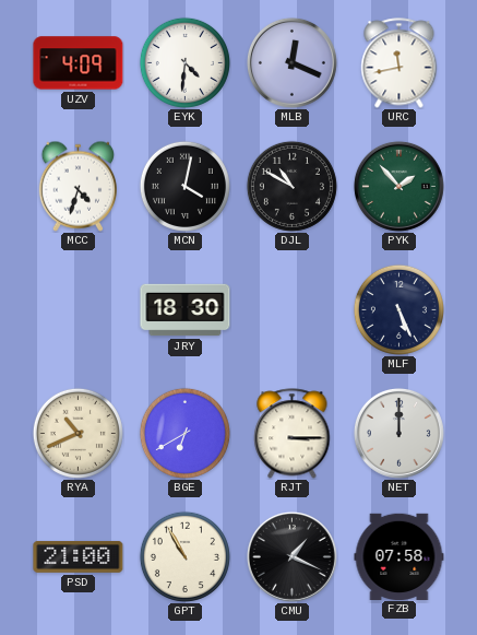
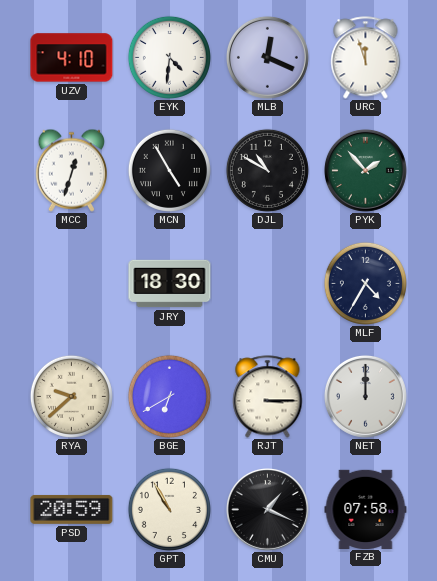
UZV: 4:09 -> 4:10 (72, 58)
URC: 11:43 -> 11:57 (366, 58)
MCC: 4:33 -> 12:33 (71, 170)
MCN: 4:02 -> 4:55 (169, 170)
MLF: 5:26 -> 4:35 (365, 283)
RYA: 10:41 -> 9:38 (71, 396)
PSD: 21:00 -> 20:59 (72, 509)
